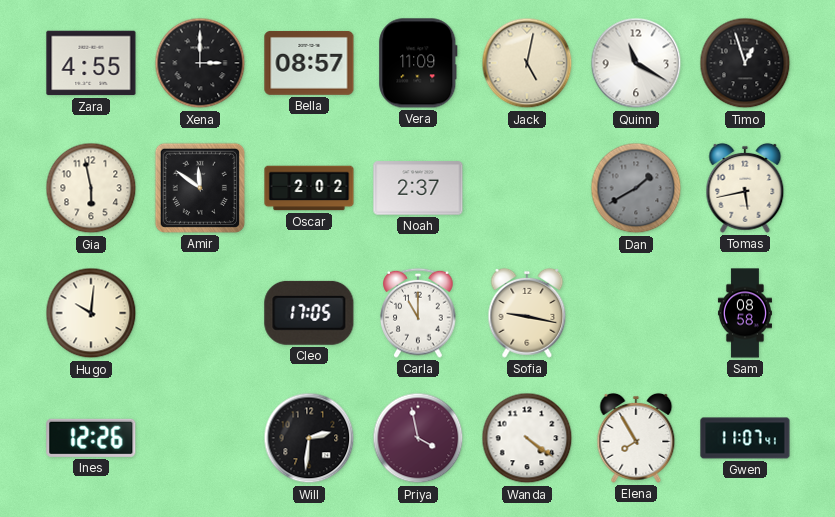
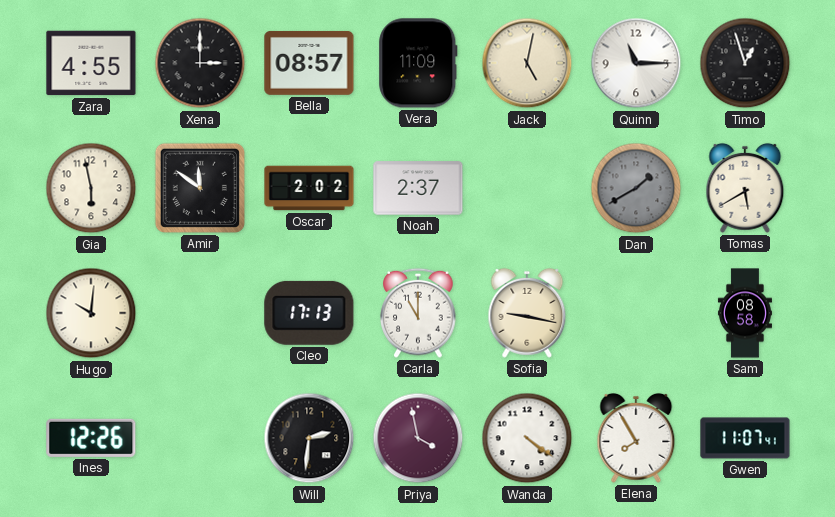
Quinn: 11:20 -> 11:15 (636, 63)
Tomas: 5:43 -> 5:40 (745, 188)
Cleo: 17:05 -> 17:13 (309, 313)
